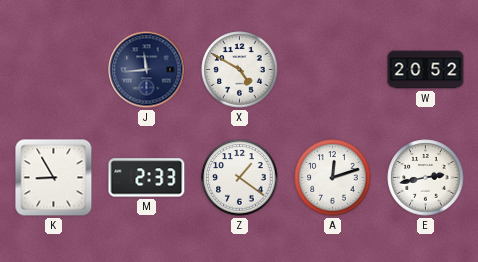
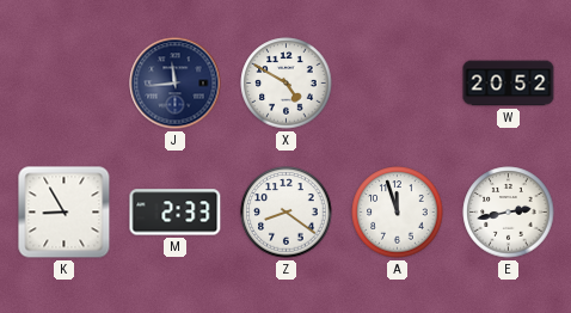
Z: 1:21 -> 8:21 (287, 213)
A: 12:12 -> 11:57 (398, 213)
